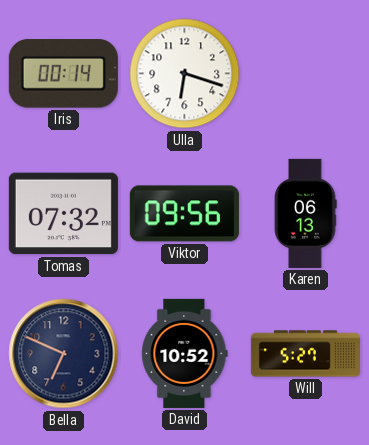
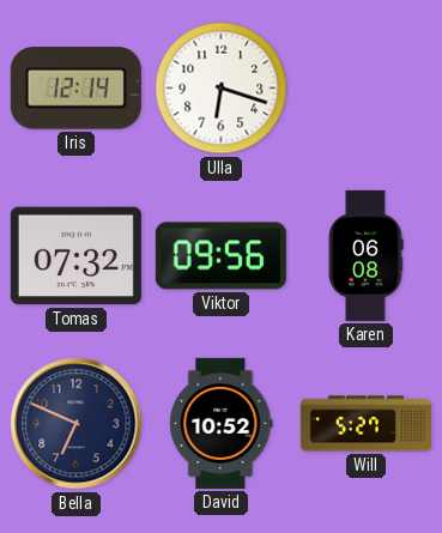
Iris: 00:14 -> 12:14 (75, 89)
Karen: 06:13 -> 06:08 (365, 255)
